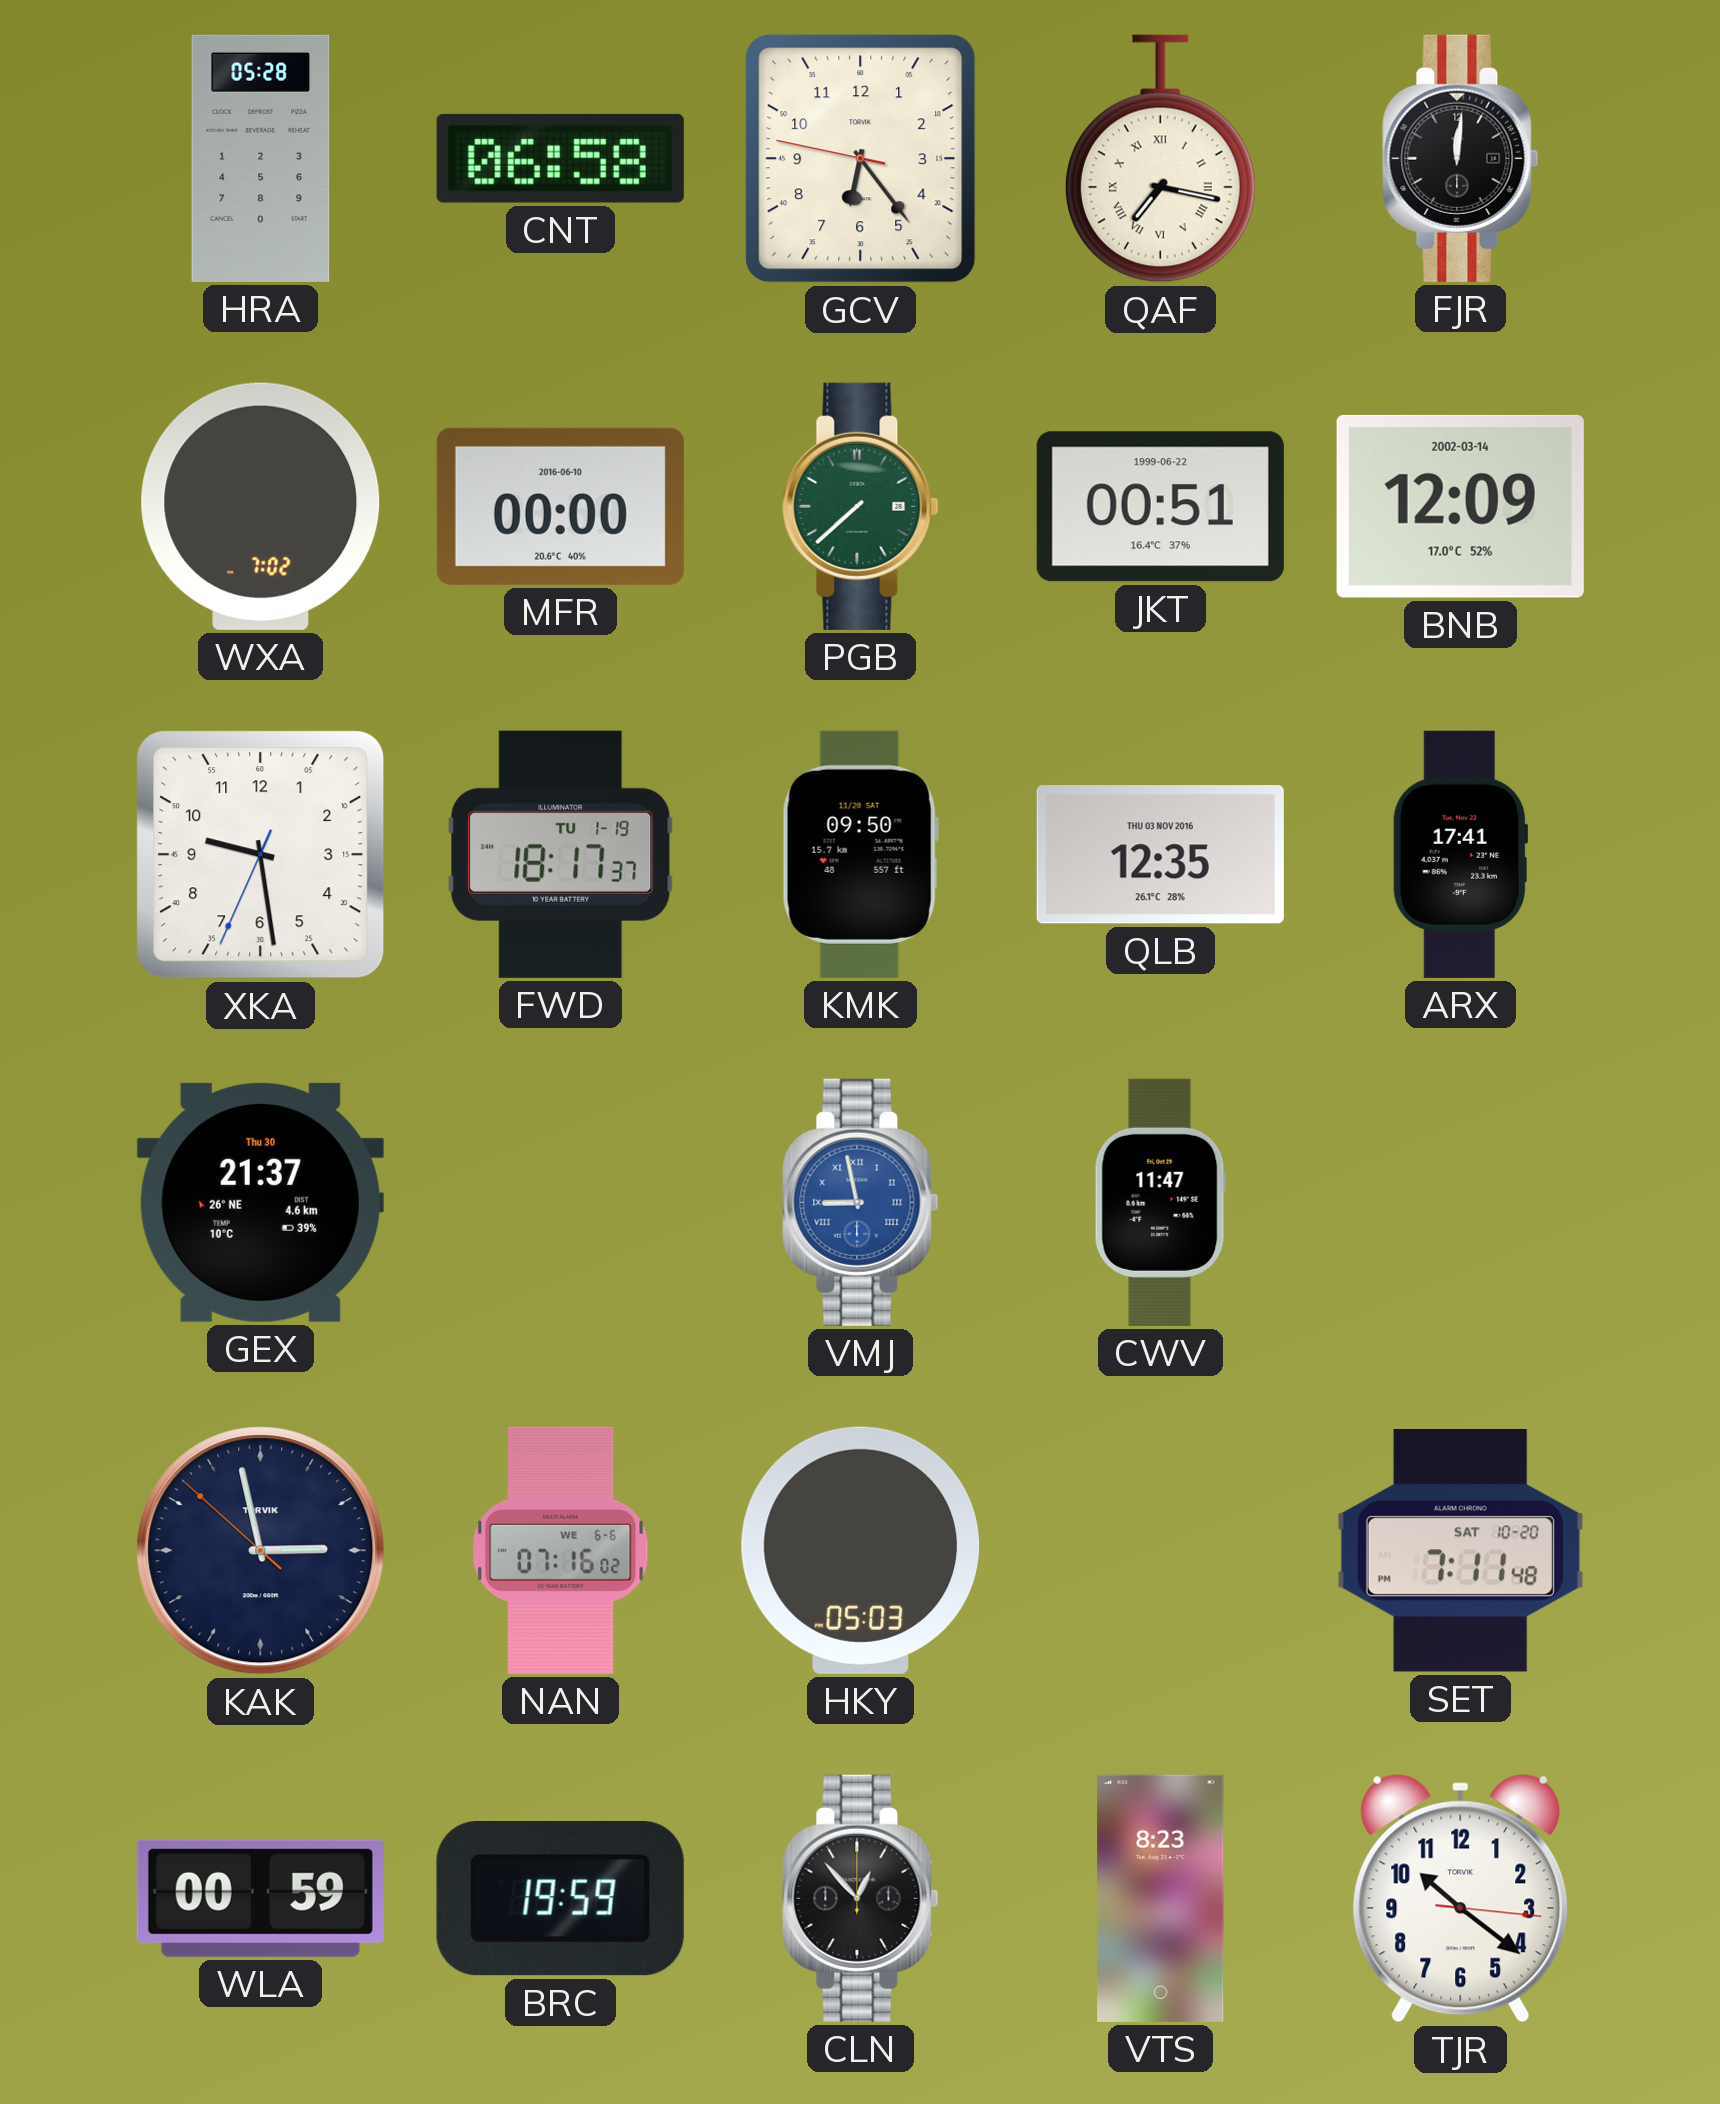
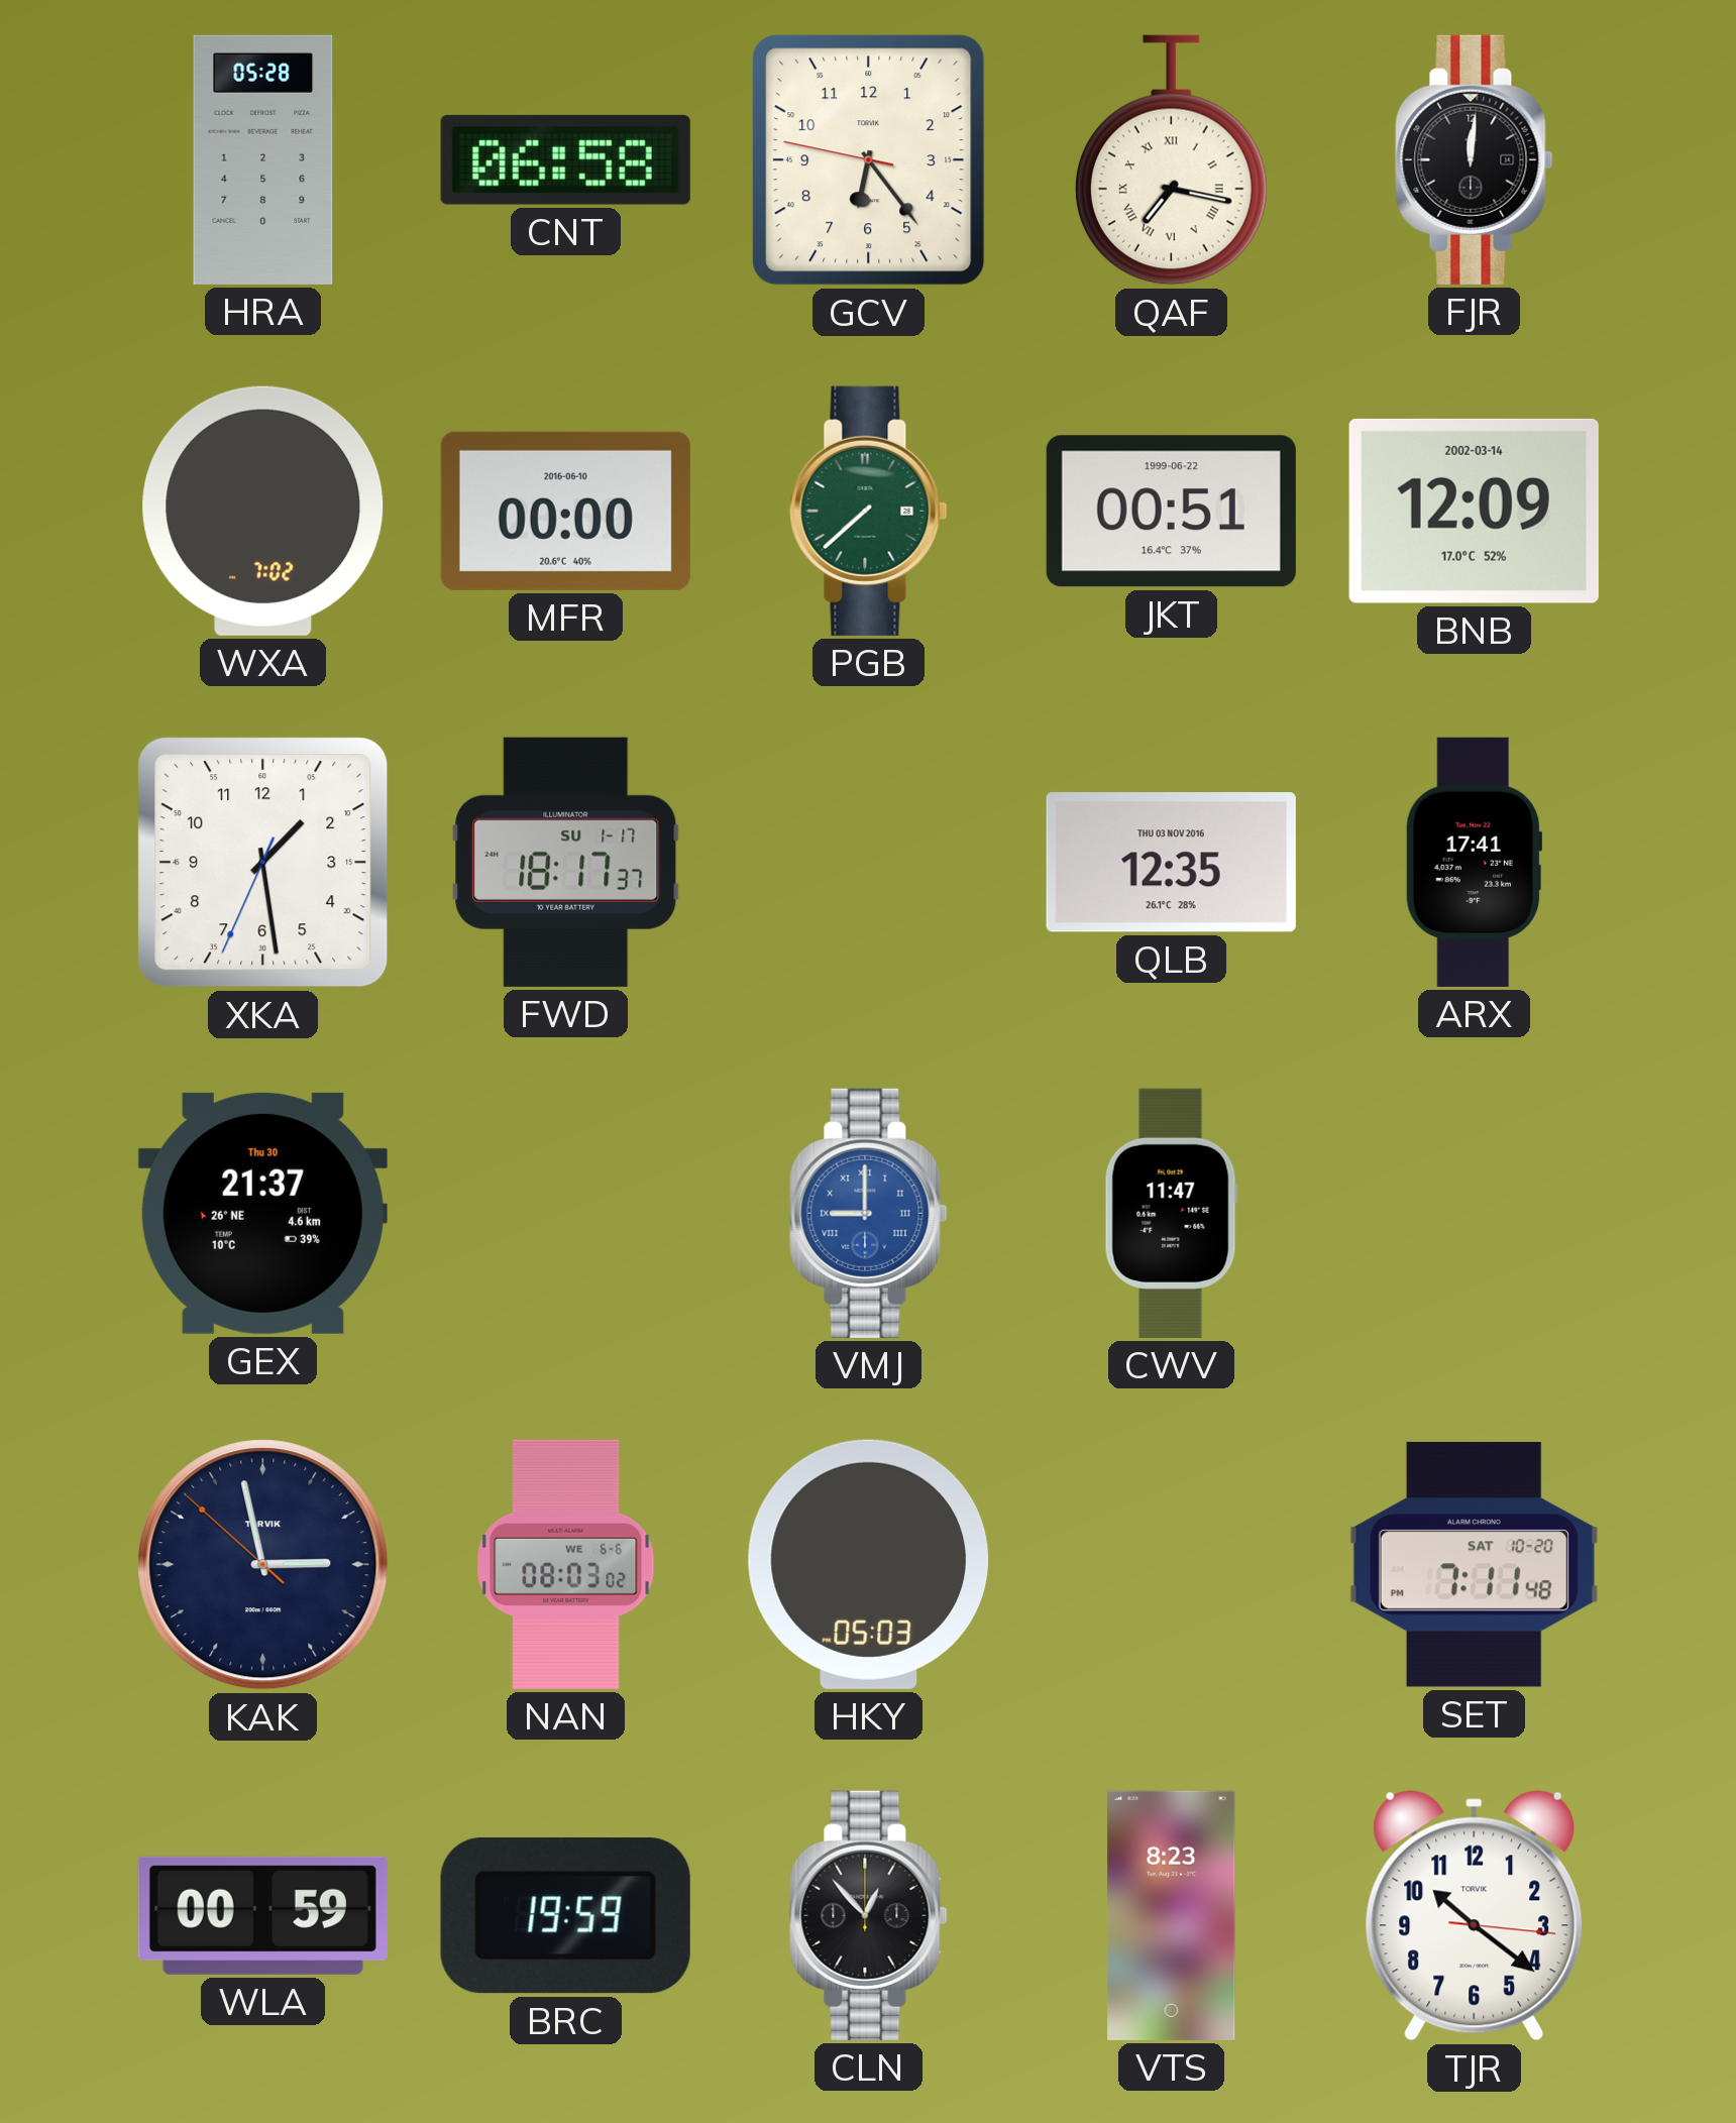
XKA: 9:28 -> 1:28 (263, 863)
FWD date: TU 1-19 -> SU 1-17 (566, 862)
KMK: 09:50 -> none (860, 854)
VMJ: 8:58 -> 9:00 (869, 1213)
NAN: 07:16 -> 08:03 (566, 1564)
